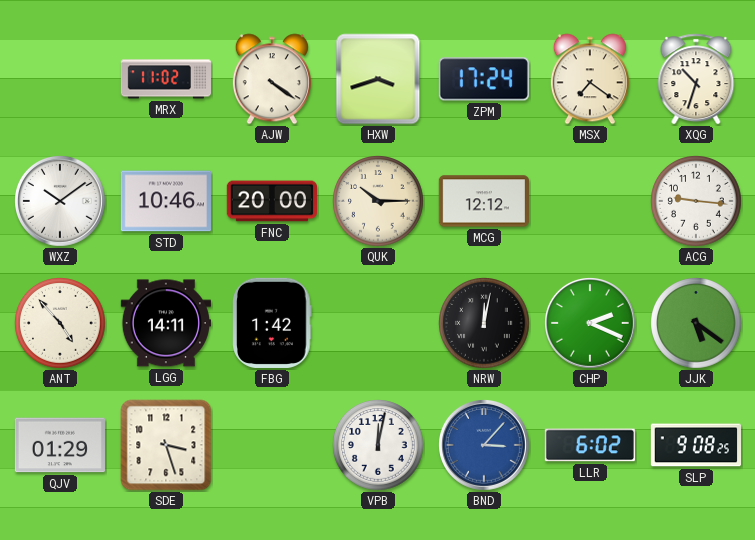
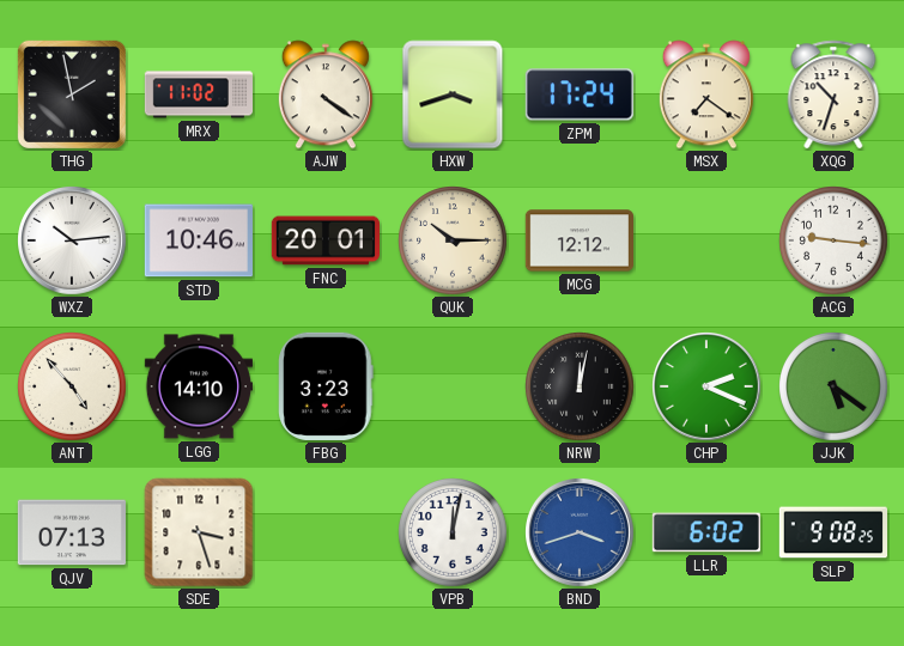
THG: none -> 1:58 (72, 95)
WXZ: 10:09 -> 10:14 (73, 242)
FNC: 20:00 -> 20:01 (324, 240)
LGG: 14:11 -> 14:10 (198, 386)
FBG: 1:42 -> 3:23 (326, 386)
QJV: 01:29 -> 07:13 (71, 532)
BND: 3:07 -> 3:42 (581, 534)
